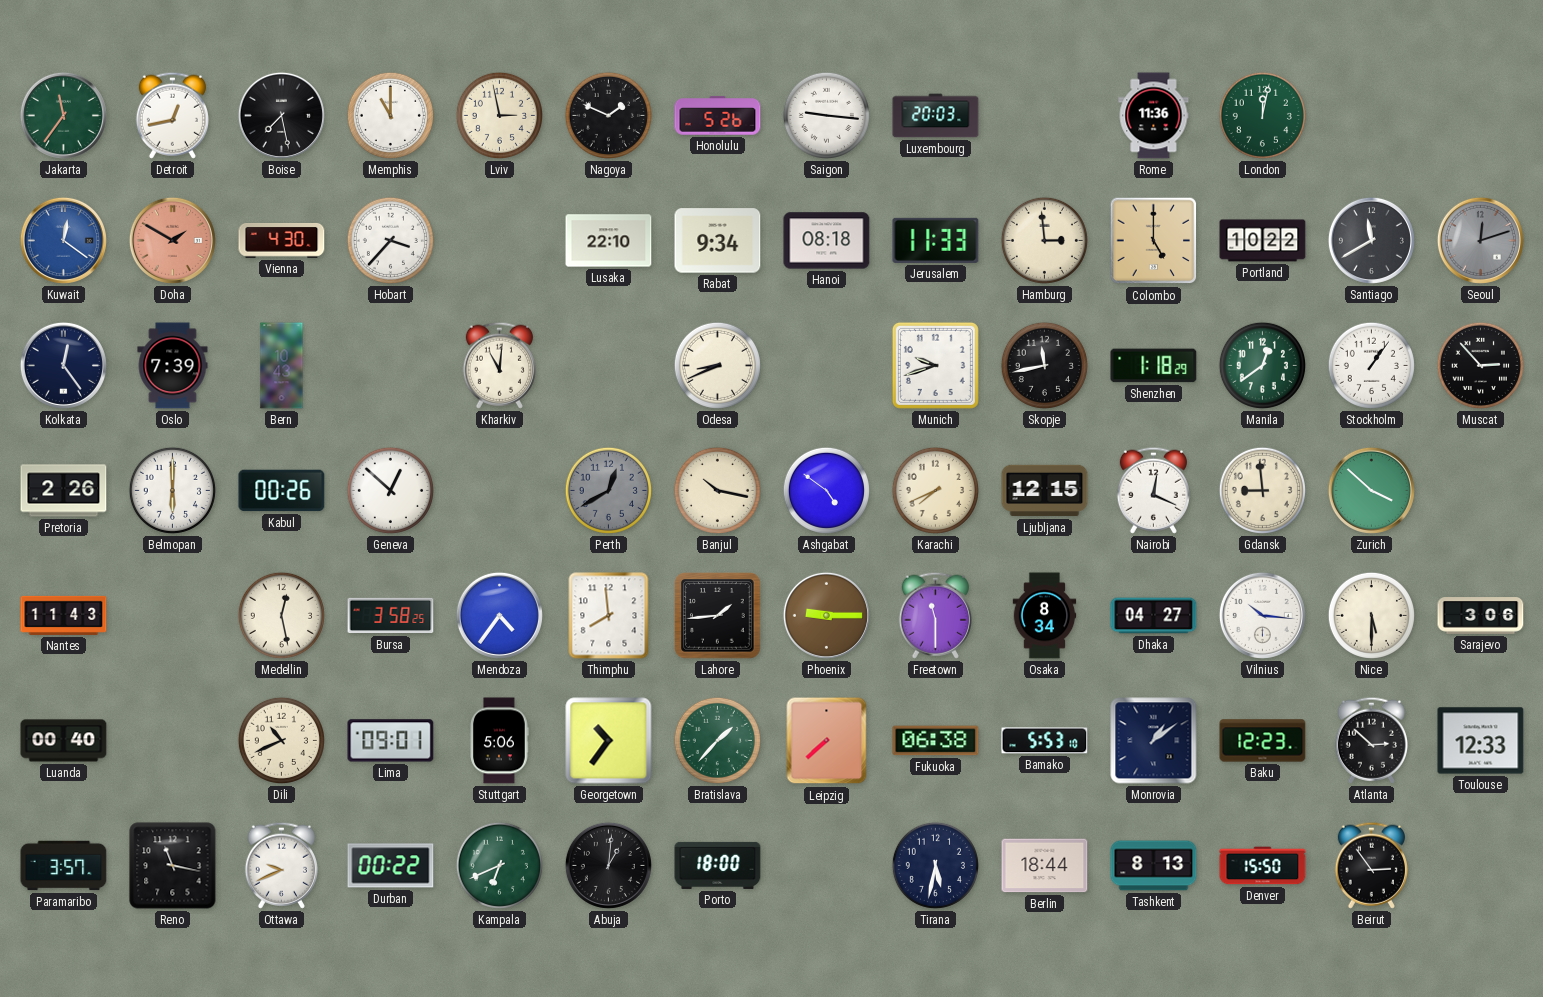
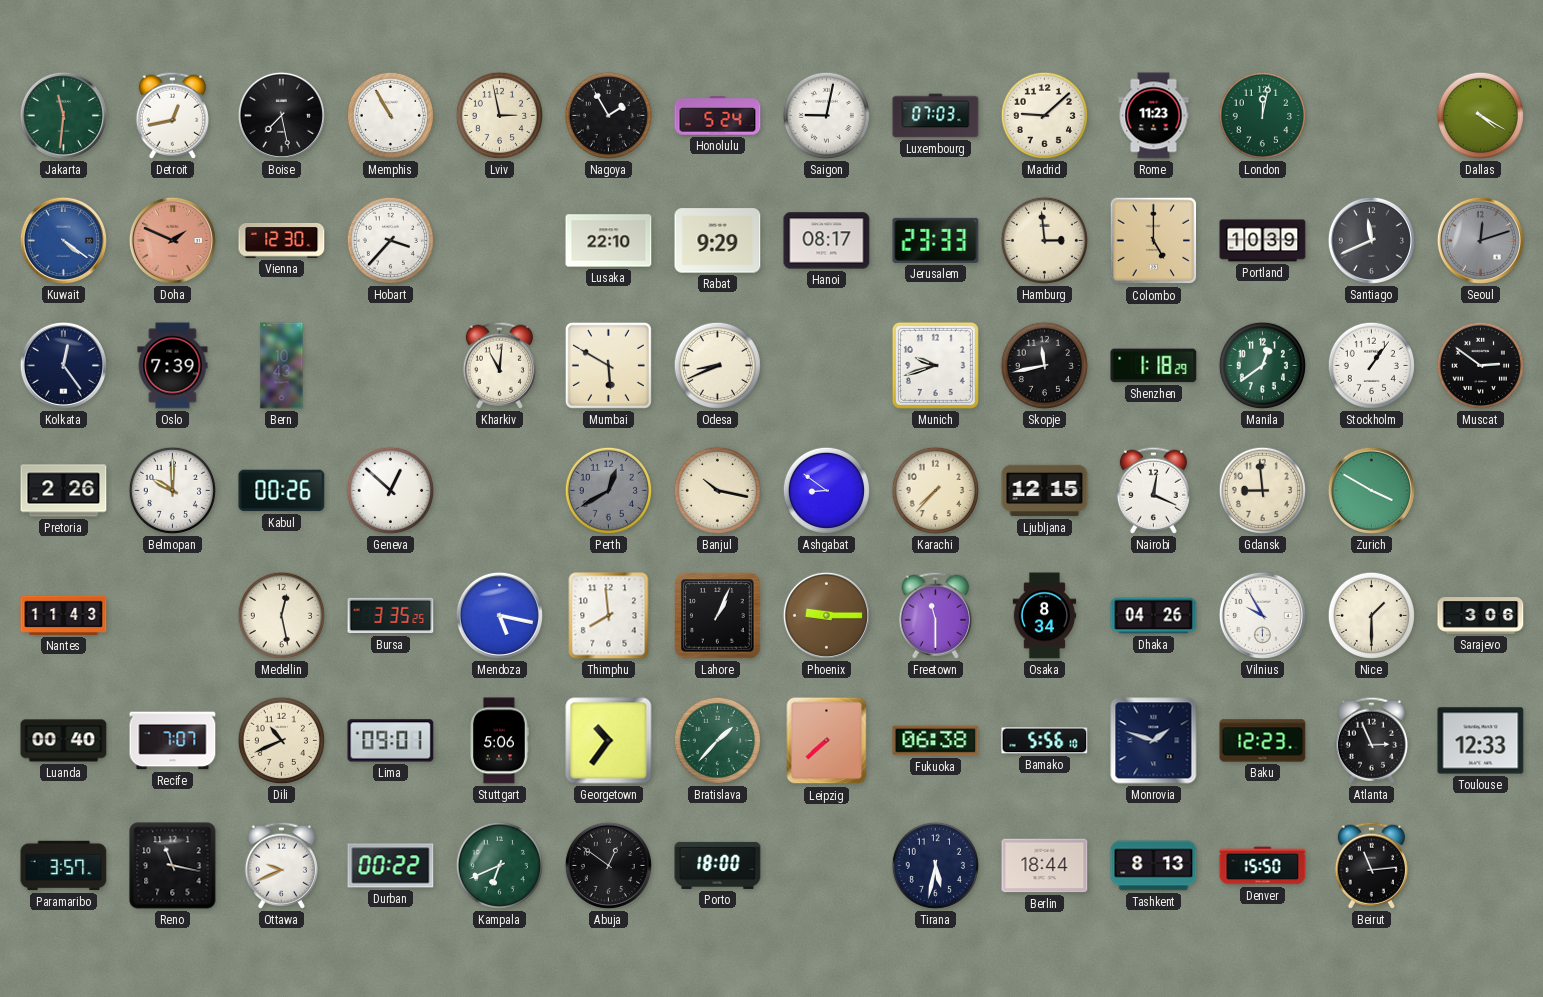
Jakarta: 11:36 -> 11:31 (63, 115)
Memphis: 11:00 -> 10:55 (390, 115)
Nagoya: 1:49 -> 1:55 (608, 115)
Honolulu: 5:26 -> 5:24 (718, 116)
Saigon: 9:16 -> 9:02 (826, 115)
Luxembourg: 20:03 -> 07:03 (936, 116)
Madrid: none -> 9:08 (1044, 115)
Rome: 11:36 -> 11:23 (1154, 116)
Dallas: none -> 4:20 (1480, 115)
Kuwait: 12:21 -> 4:21 (63, 240)
Doha: 1:50 -> 1:49 (172, 240)
Vienna: 4:30 -> 12:30 (282, 241)
Rabat: 9:34 -> 9:29 (718, 241)
Hanoi: 08:18 -> 08:17 (827, 241)
Jerusalem: 11:33 -> 23:33 (936, 240)
Portland: 10:22 -> 10:39 (1263, 241)
Santiago: 11:40 -> 11:41 (1371, 240)
Mumbai: none -> 5:50 (608, 365)
Muscat: 2:53 -> 2:51 (1480, 365)
Belmopan: 6:00 -> 10:00 (172, 490)
Ashgabat: 4:51 -> 8:51 (826, 490)
Karachi: 7:41 -> 7:37 (935, 490)
Zurich: 3:52 -> 3:50 (1371, 490)
Bursa: 3:58 -> 3:35 (391, 616)
Mendoza: 4:36 -> 5:17 (499, 615)
Lahore: 1:44 -> 1:04 (718, 616)
Dhaka: 04:27 -> 04:26 (1154, 616)
Vilnius: 10:16 -> 9:55 (1262, 615)
Nice: 5:30 -> 1:30 (1371, 615)
Recife: none -> 7:07 (173, 741)
Bamako: 5:53 -> 5:56 (1045, 741)
Monrovia: 1:09 -> 1:48 (1154, 741)
Atlanta: 2:52 -> 2:56 (1371, 740)
Abuja: 1:01 -> 12:51 (608, 865)
Beirut: 2:54 -> 11:14 (1371, 865)
